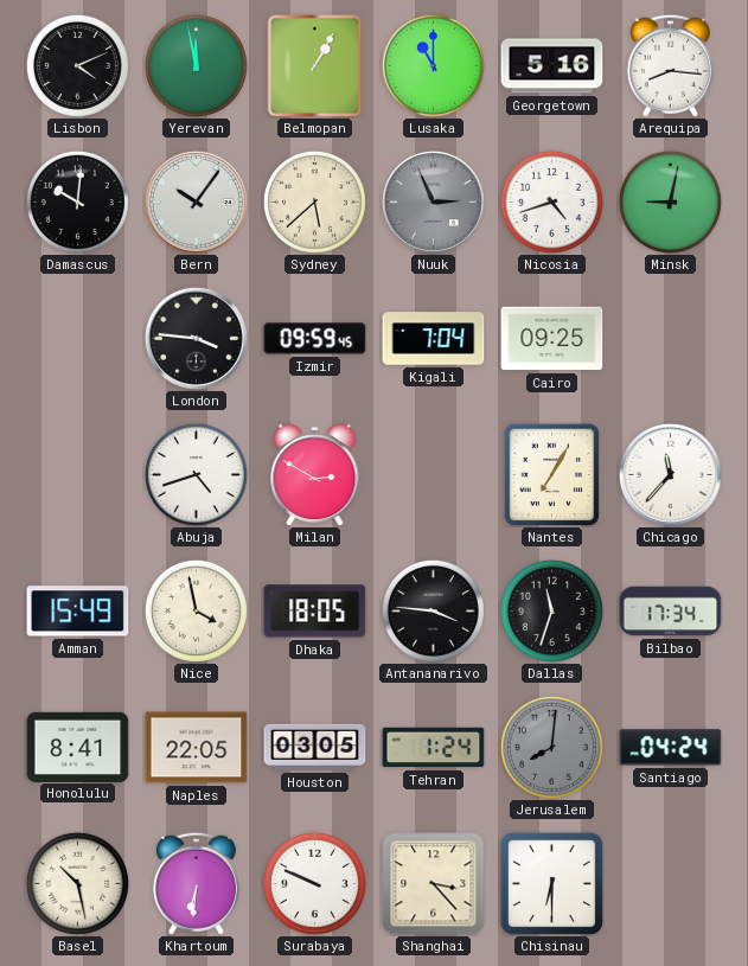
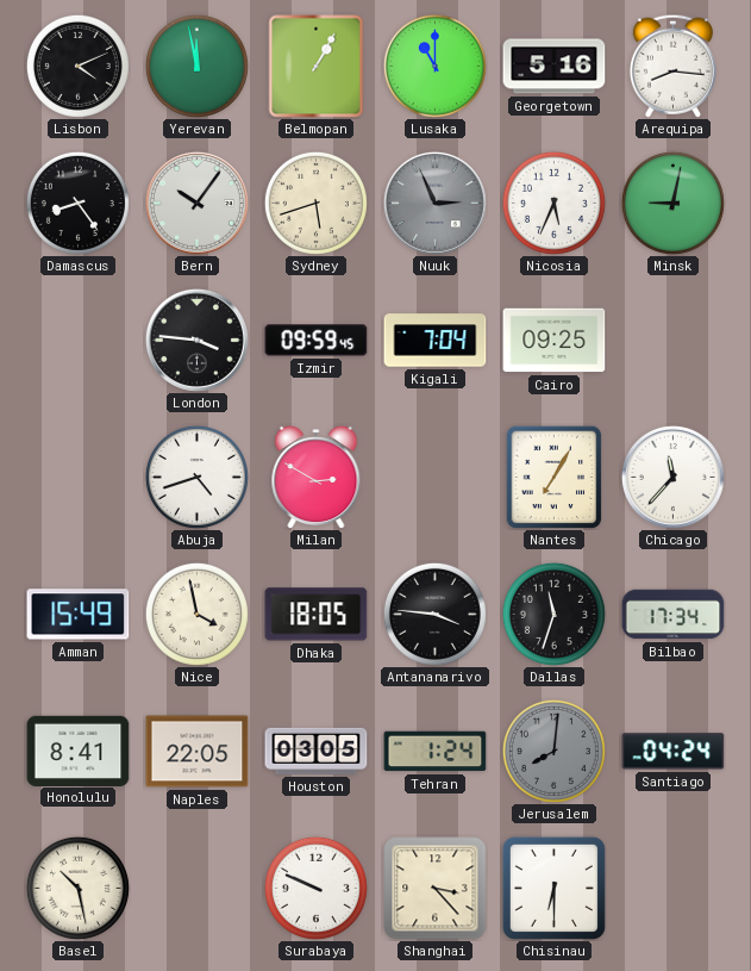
Damascus: 10:01 -> 8:24 (77, 203)
Sydney: 5:38 -> 5:42 (315, 203)
Nicosia: 4:42 -> 5:34 (553, 203)
Khartoum: 6:31 -> none (196, 883)
